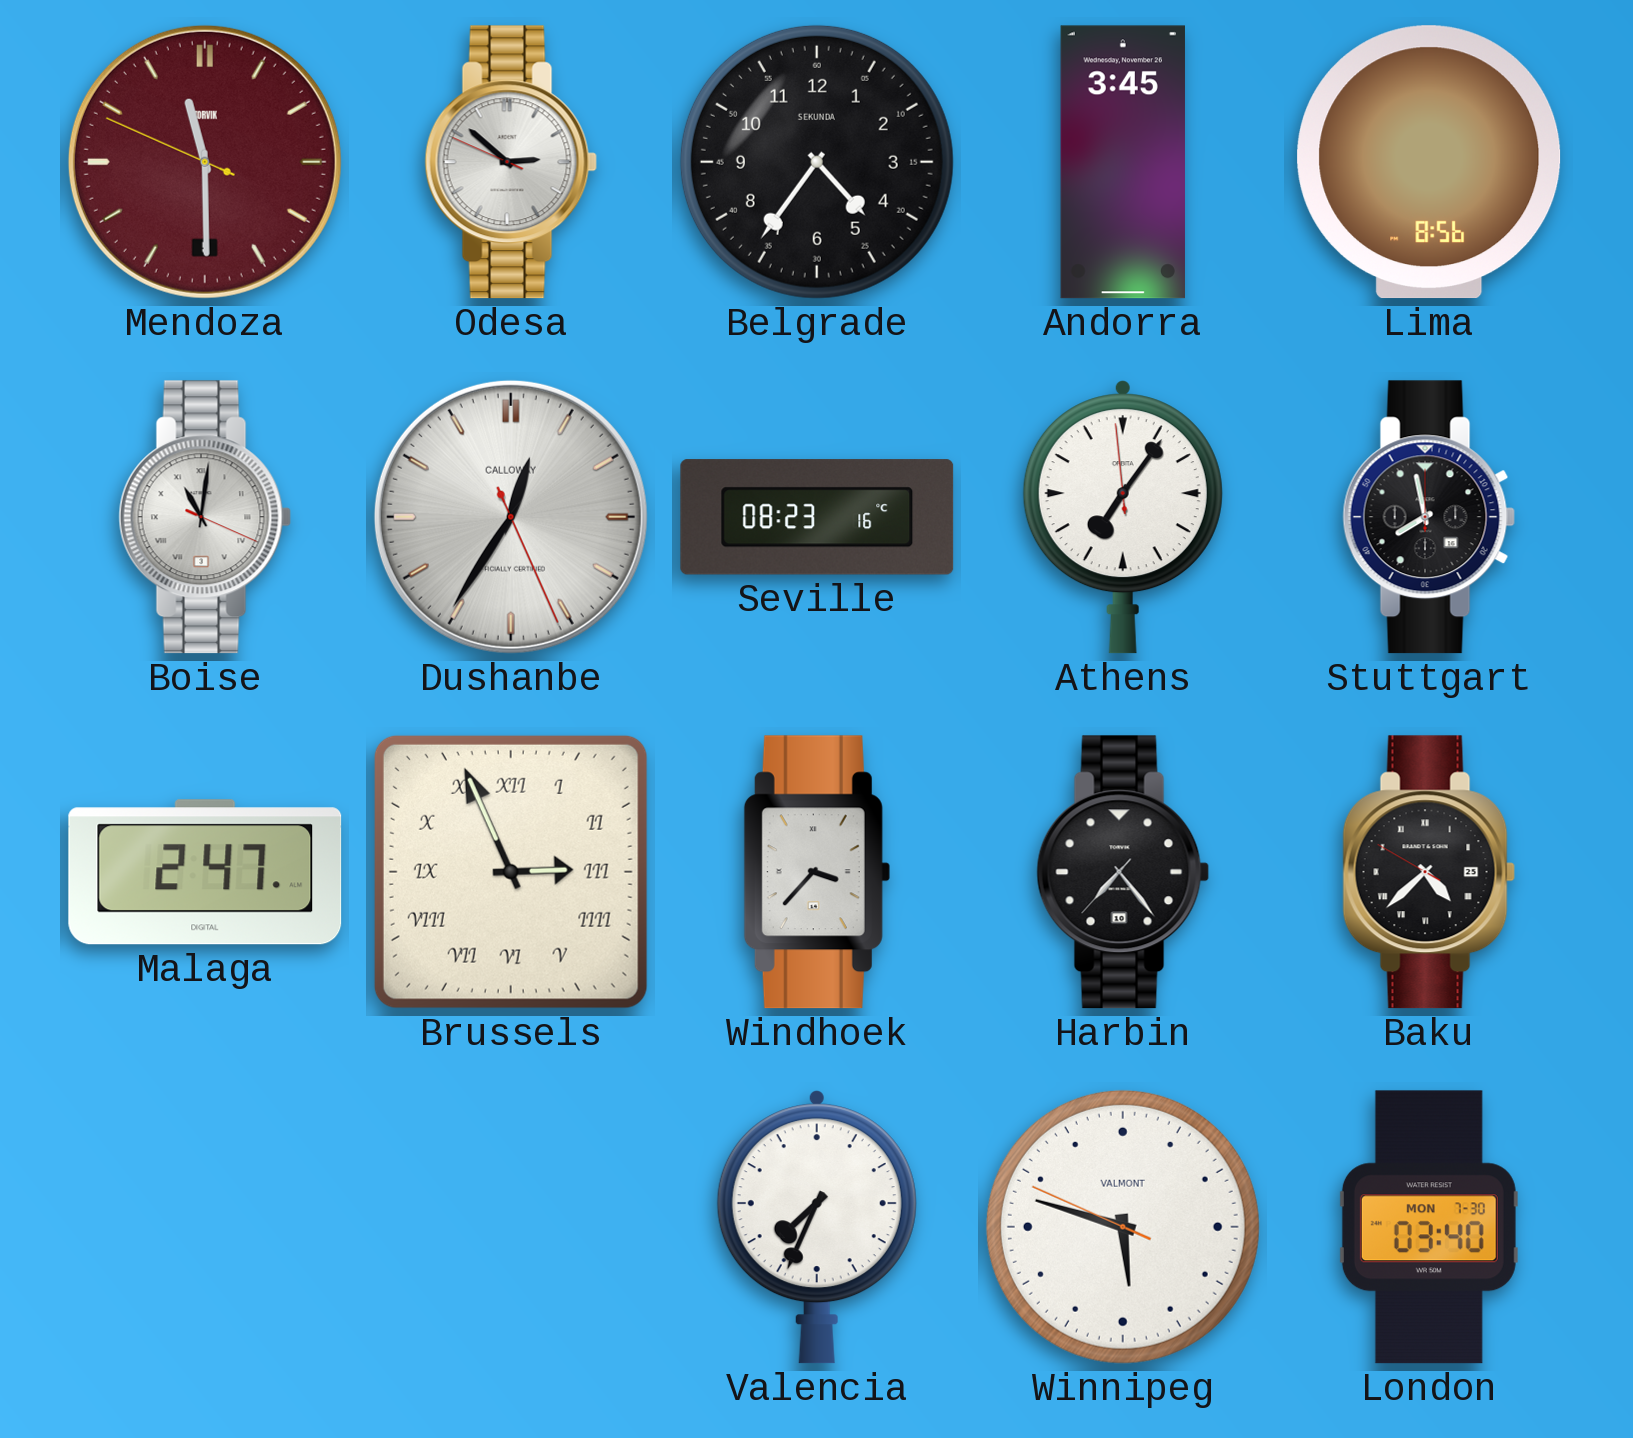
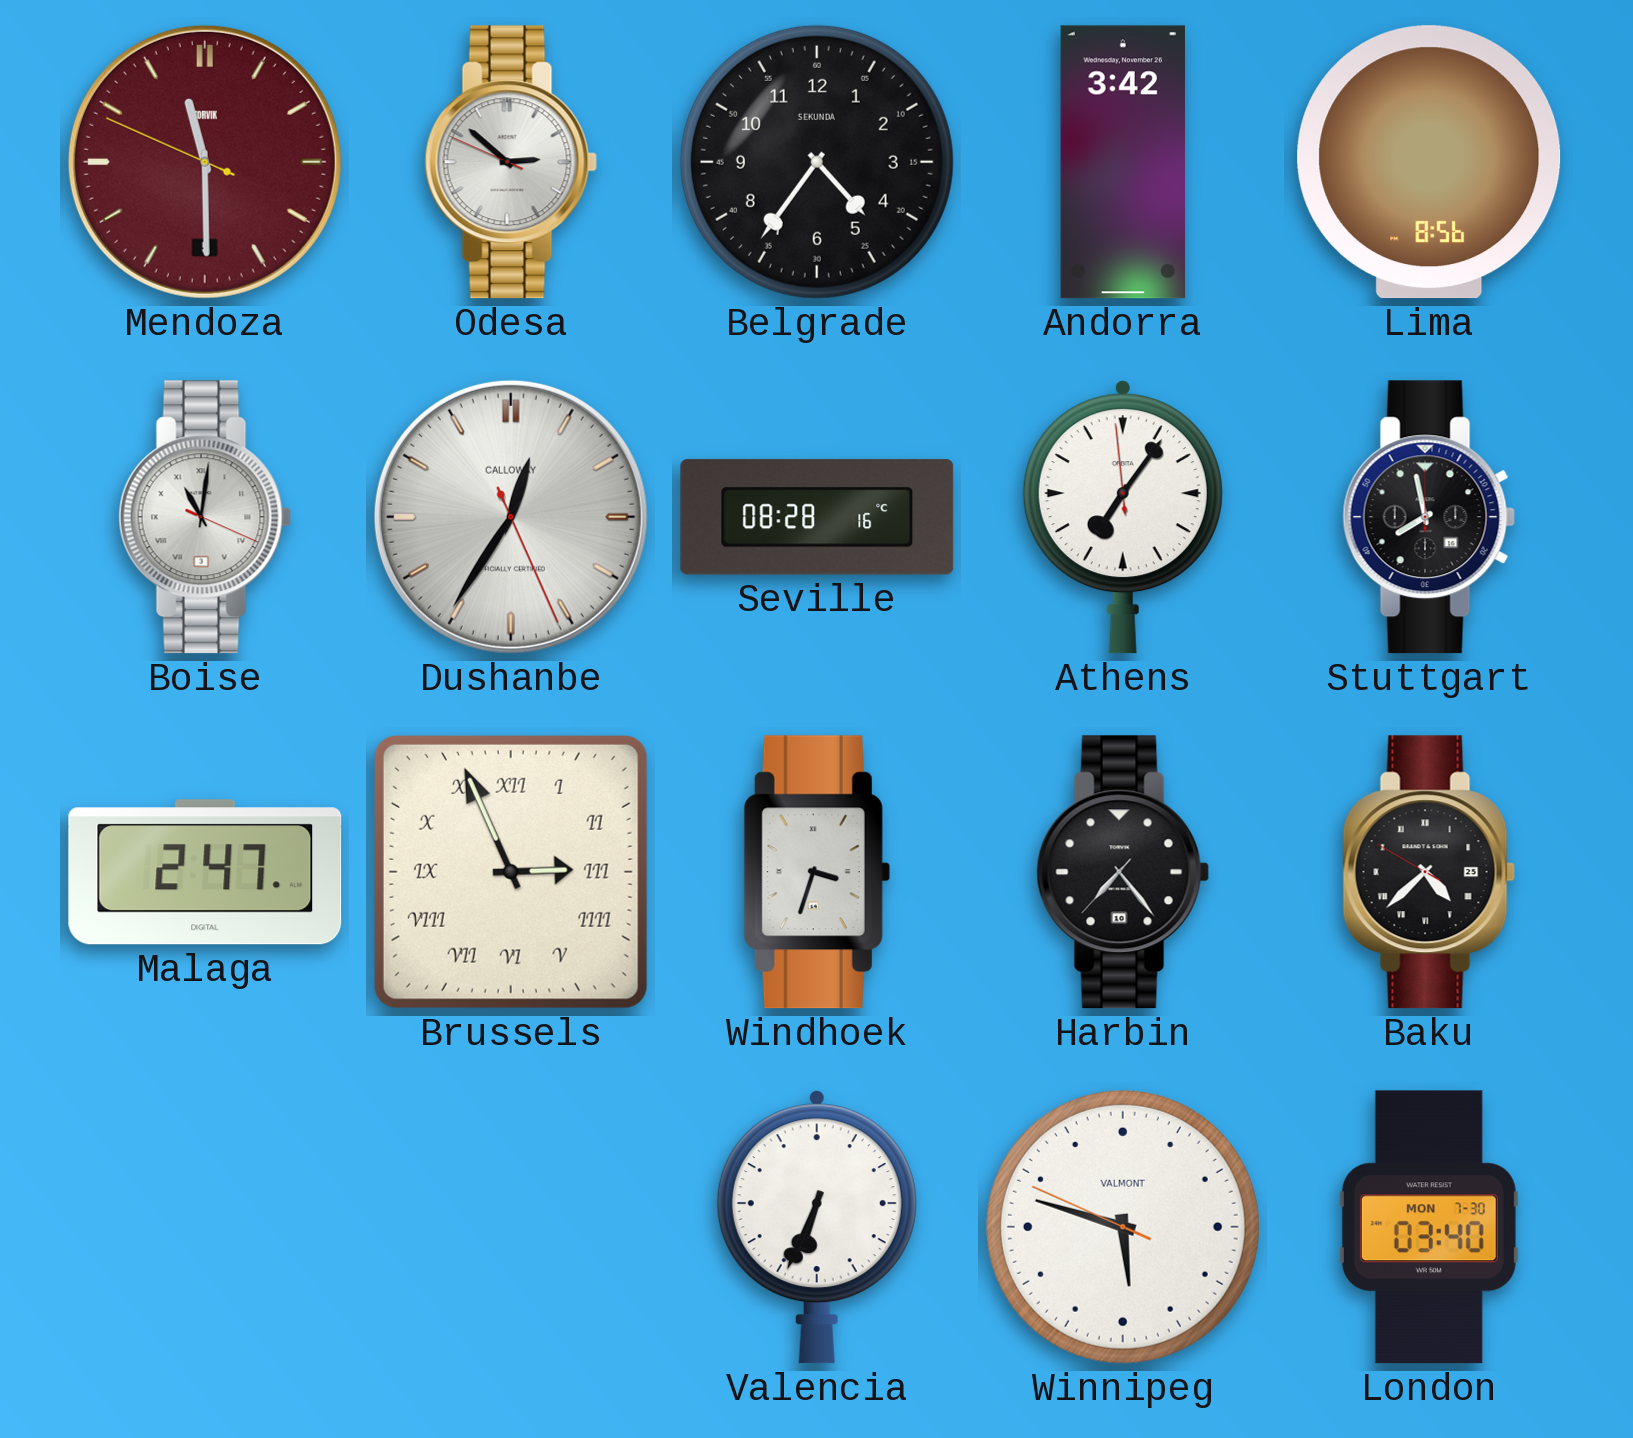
Andorra: 3:45 -> 3:42 (1123, 162)
Seville: 08:23 -> 08:28 (817, 517)
Windhoek: 3:37 -> 3:33 (817, 872)
Valencia: 7:34 -> 6:34 (817, 1227)
